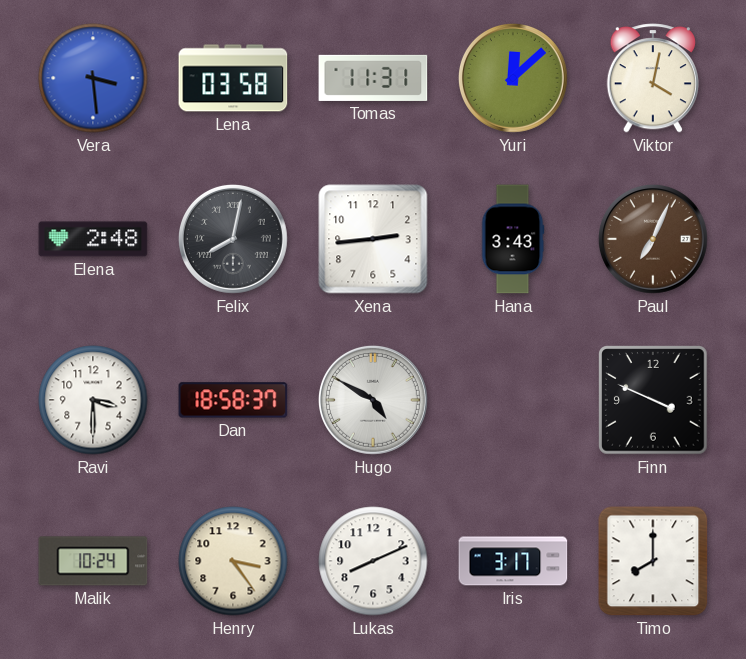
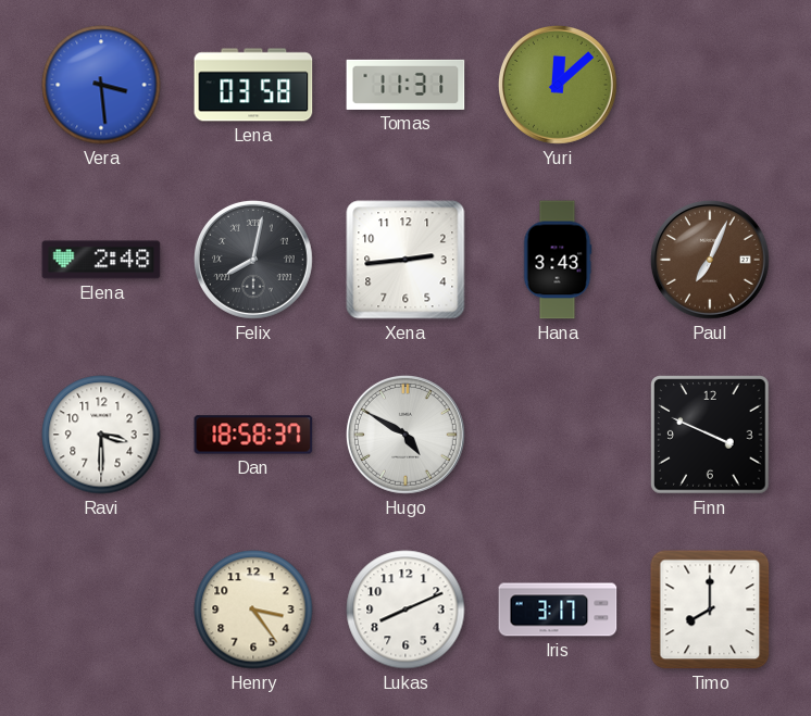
Viktor: 4:02 -> none (653, 78)
Malik: 10:24 -> none (93, 561)
